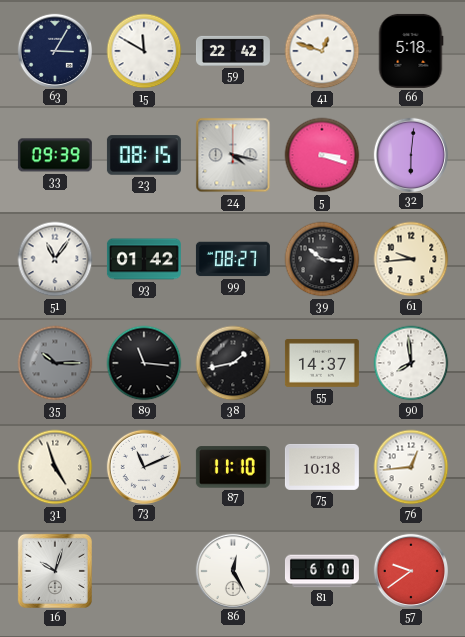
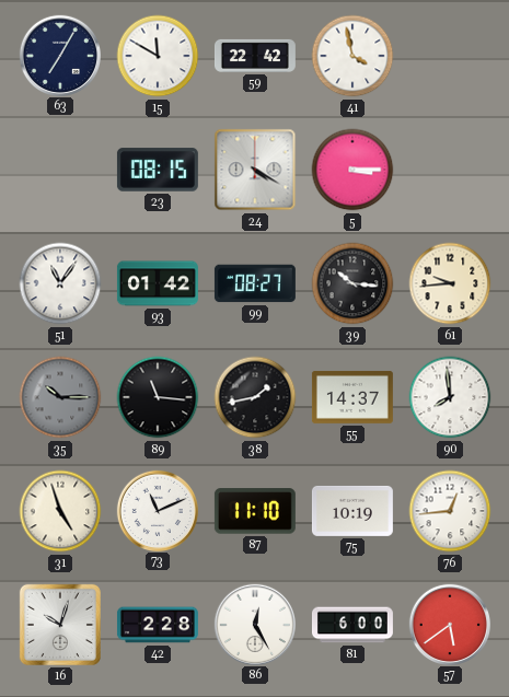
63: 3:05 -> 7:05 (59, 55)
41: 12:48 -> 3:58 (352, 56)
66: 5:18 -> none (411, 51)
33: 09:39 -> none (55, 155)
24: 4:17 -> 4:20 (255, 170)
5: 3:18 -> 3:15 (352, 170)
32: 6:01 -> none (410, 154)
75: 10:18 -> 10:19 (352, 511)
42: none -> 2:28 (158, 625)
57: 9:39 -> 5:39 (449, 624)
